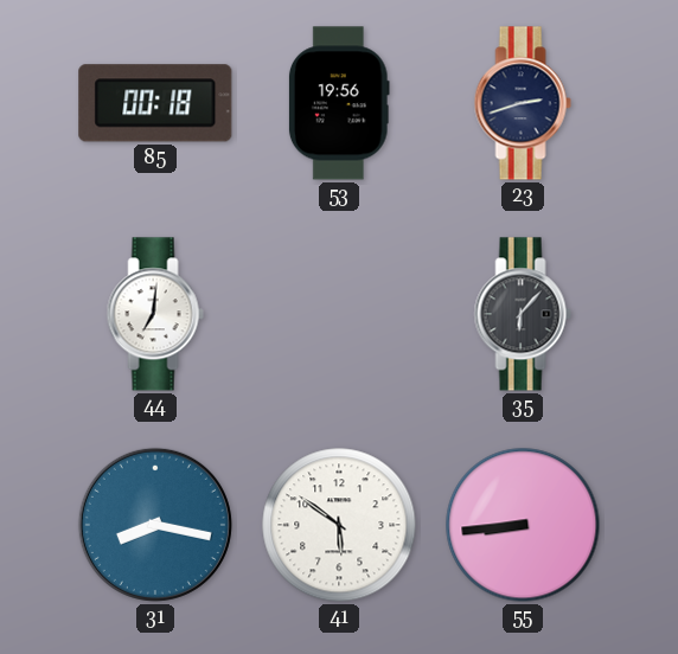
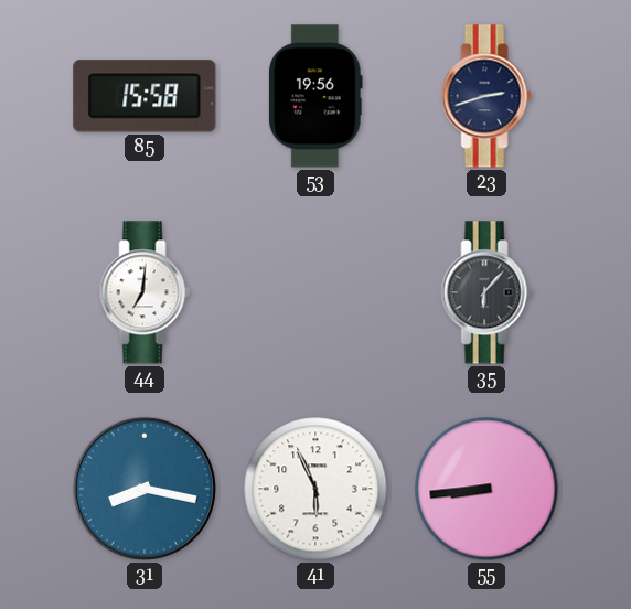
85: 00:18 -> 15:58 (145, 96)
41: 5:51 -> 5:56 (315, 489)
